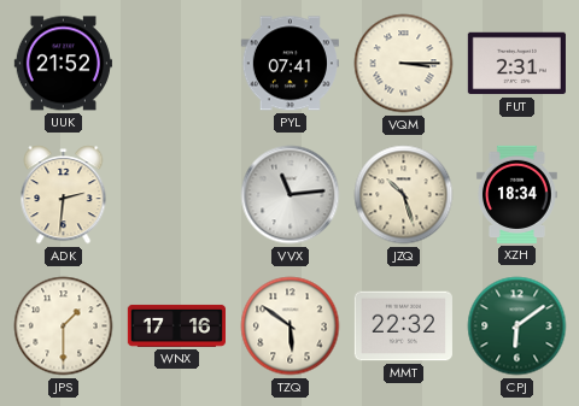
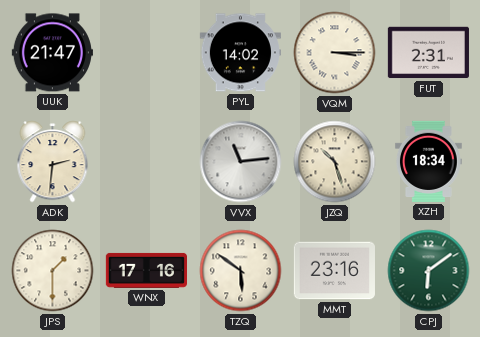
UUK: 21:52 -> 21:47 (52, 53)
PYL: 07:41 -> 14:02 (240, 53)
MMT: 22:32 -> 23:16 (334, 271)
